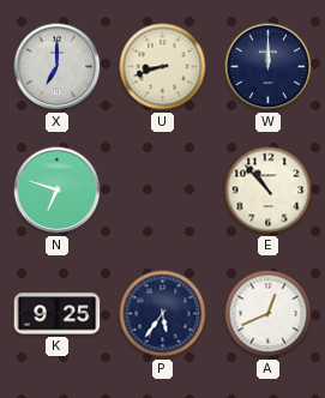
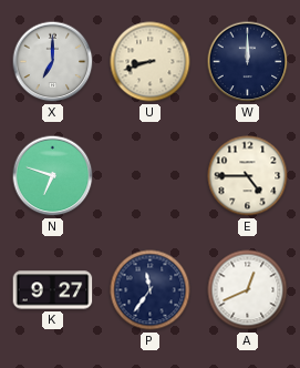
E: 10:53 -> 4:45 (248, 176)
K: 9:25 -> 9:27 (53, 290)
P: 5:36 -> 11:36 (151, 290)
